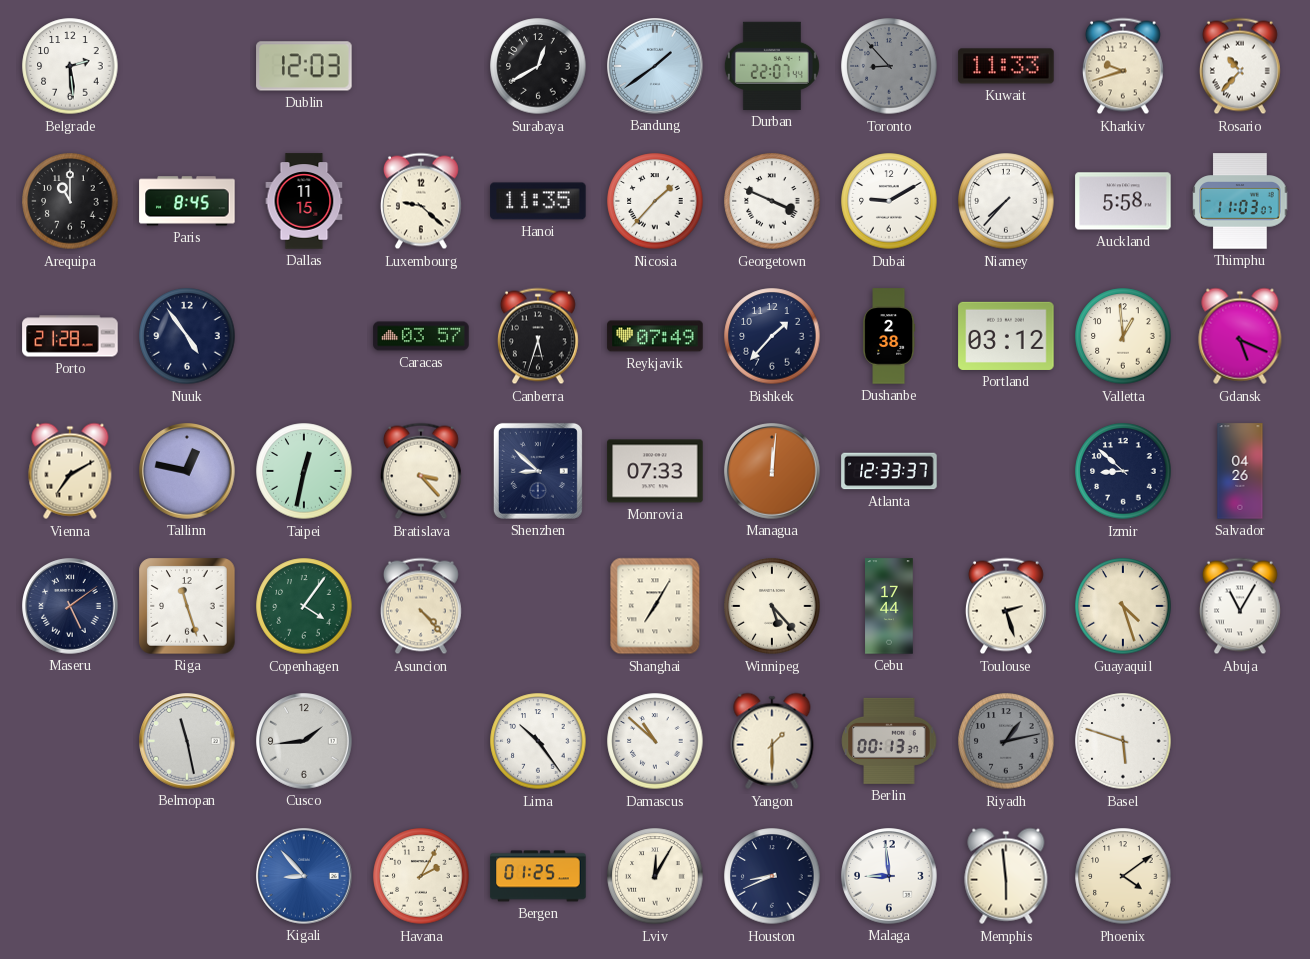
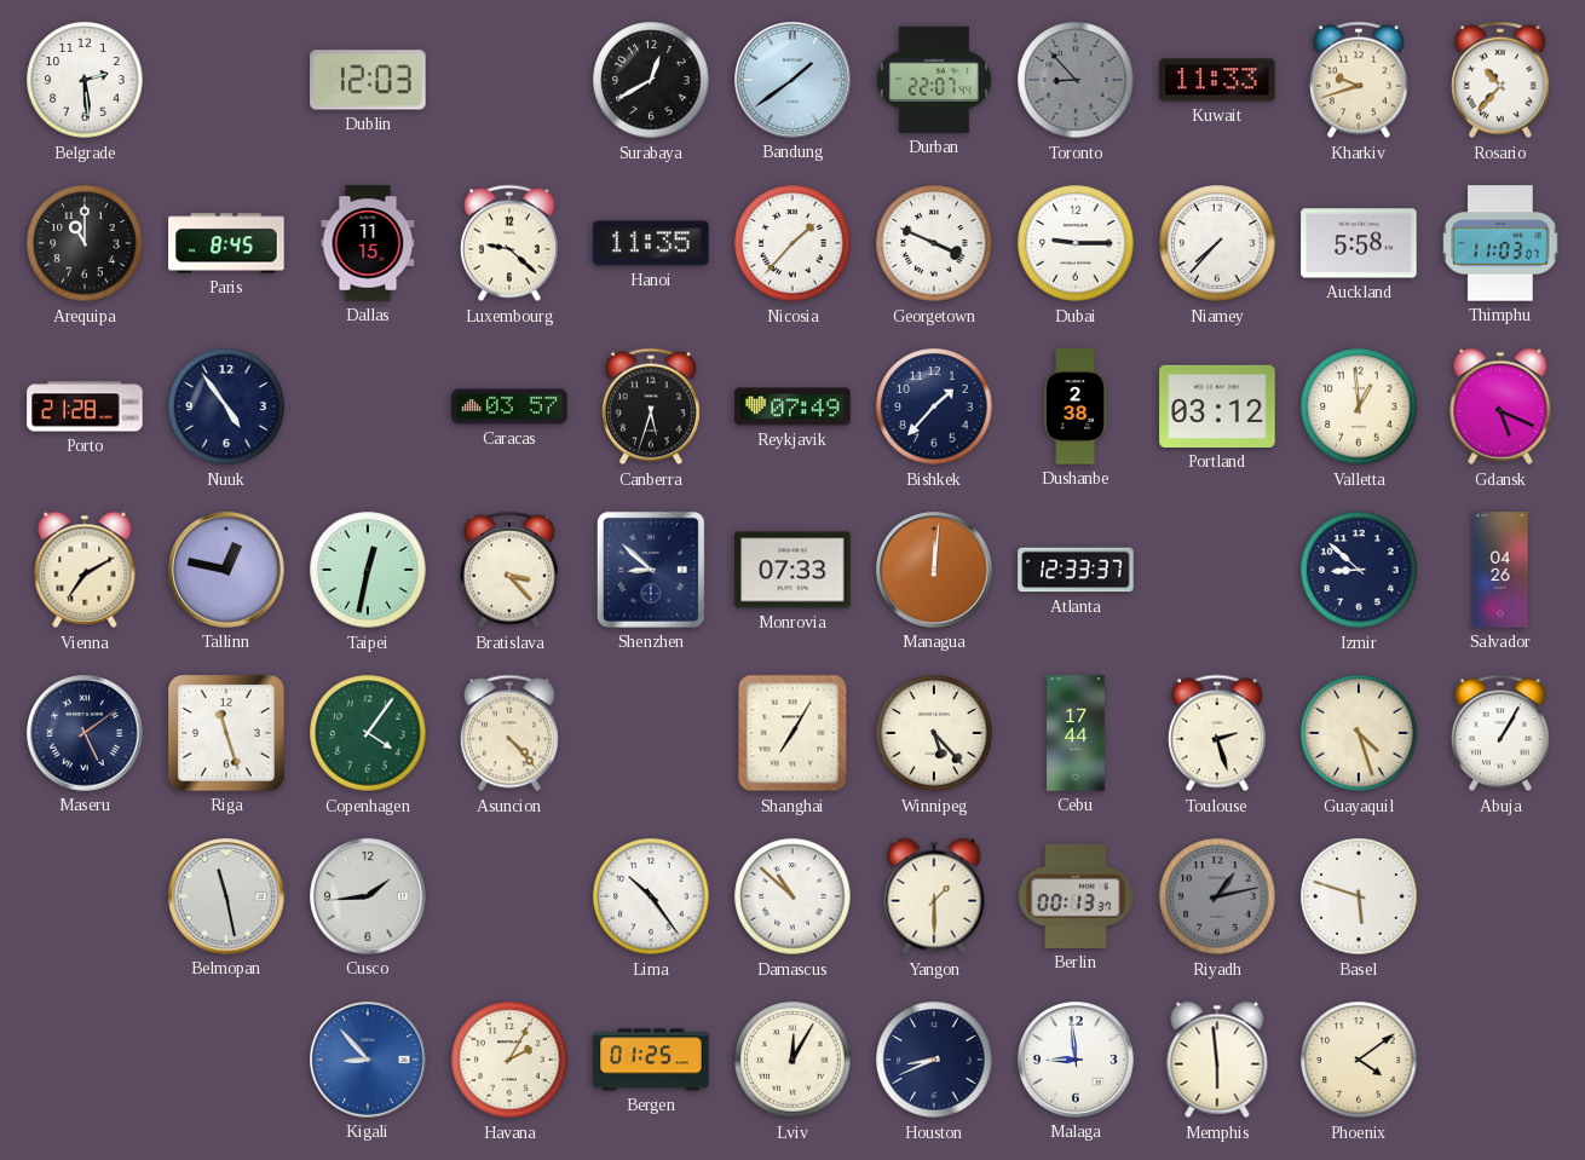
Dubai: 9:10 -> 9:15 (1076, 243)
Abuja: 11:05 -> 1:05 (1500, 733)
